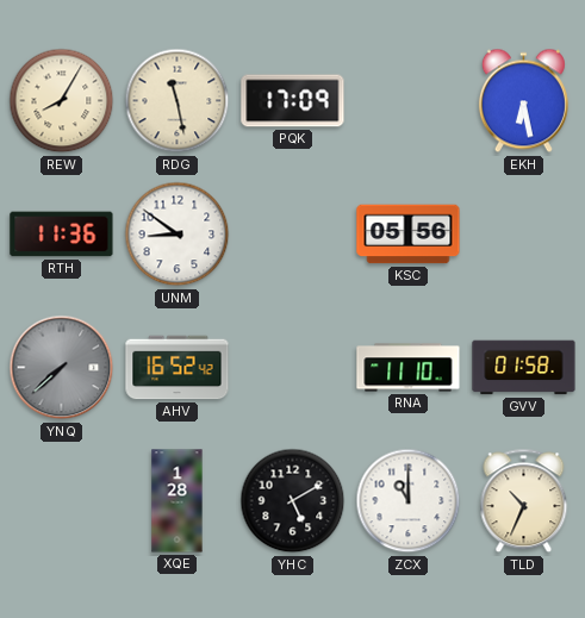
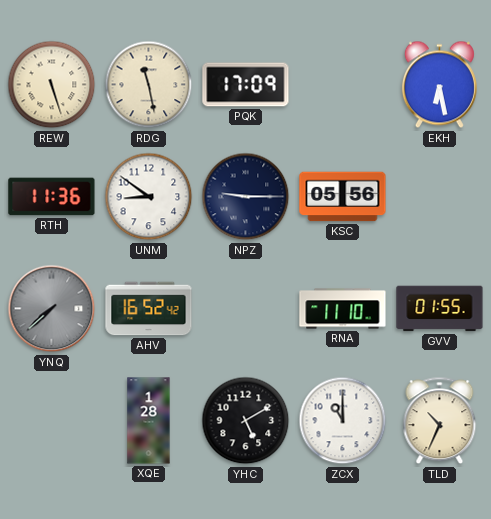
REW: 8:05 -> 5:27 (52, 85)
NPZ: none -> 9:15 (246, 197)
GVV: 01:58 -> 01:55 (440, 309)
